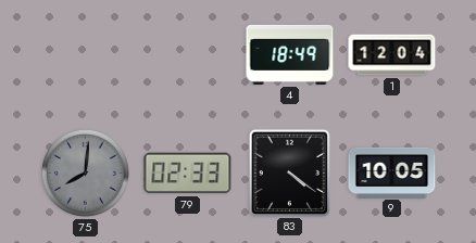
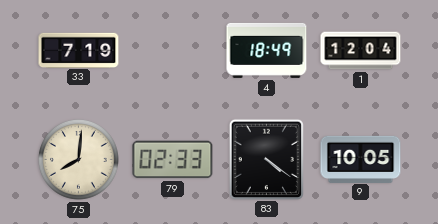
33: none -> 7:19 (79, 50)
75 dial: grey -> cream (78, 159)
